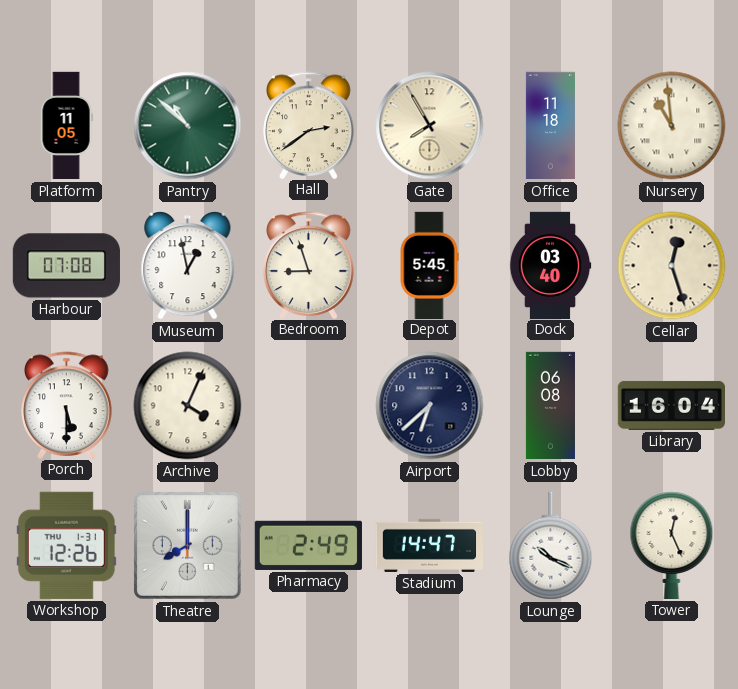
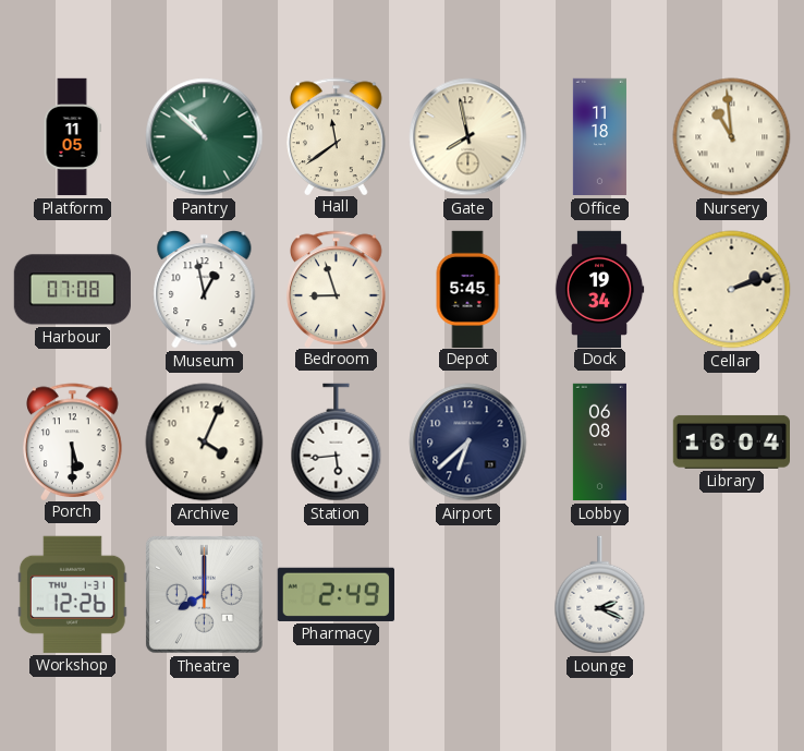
Hall: 2:39 -> 11:39 (337, 136)
Gate: 7:55 -> 7:58 (468, 137)
Dock: 03:40 -> 19:34 (599, 289)
Cellar: 12:27 -> 2:12 (732, 290)
Station: none -> 5:44 (337, 443)
Stadium: 14:47 -> none (429, 545)
Lounge: 10:19 -> 2:19 (600, 595)
Tower: 12:26 -> none (672, 545)
